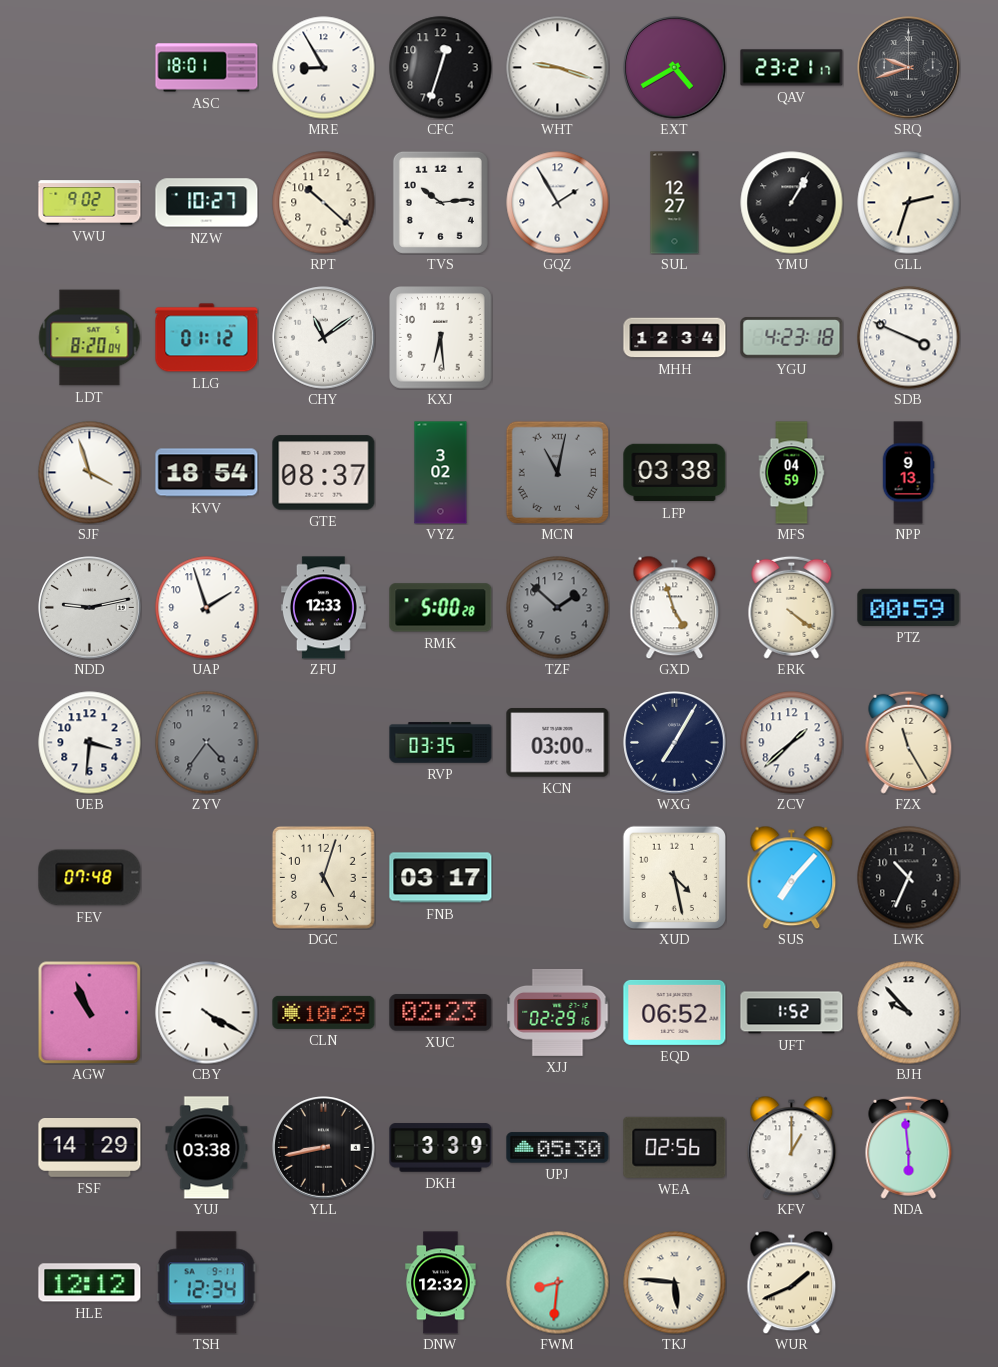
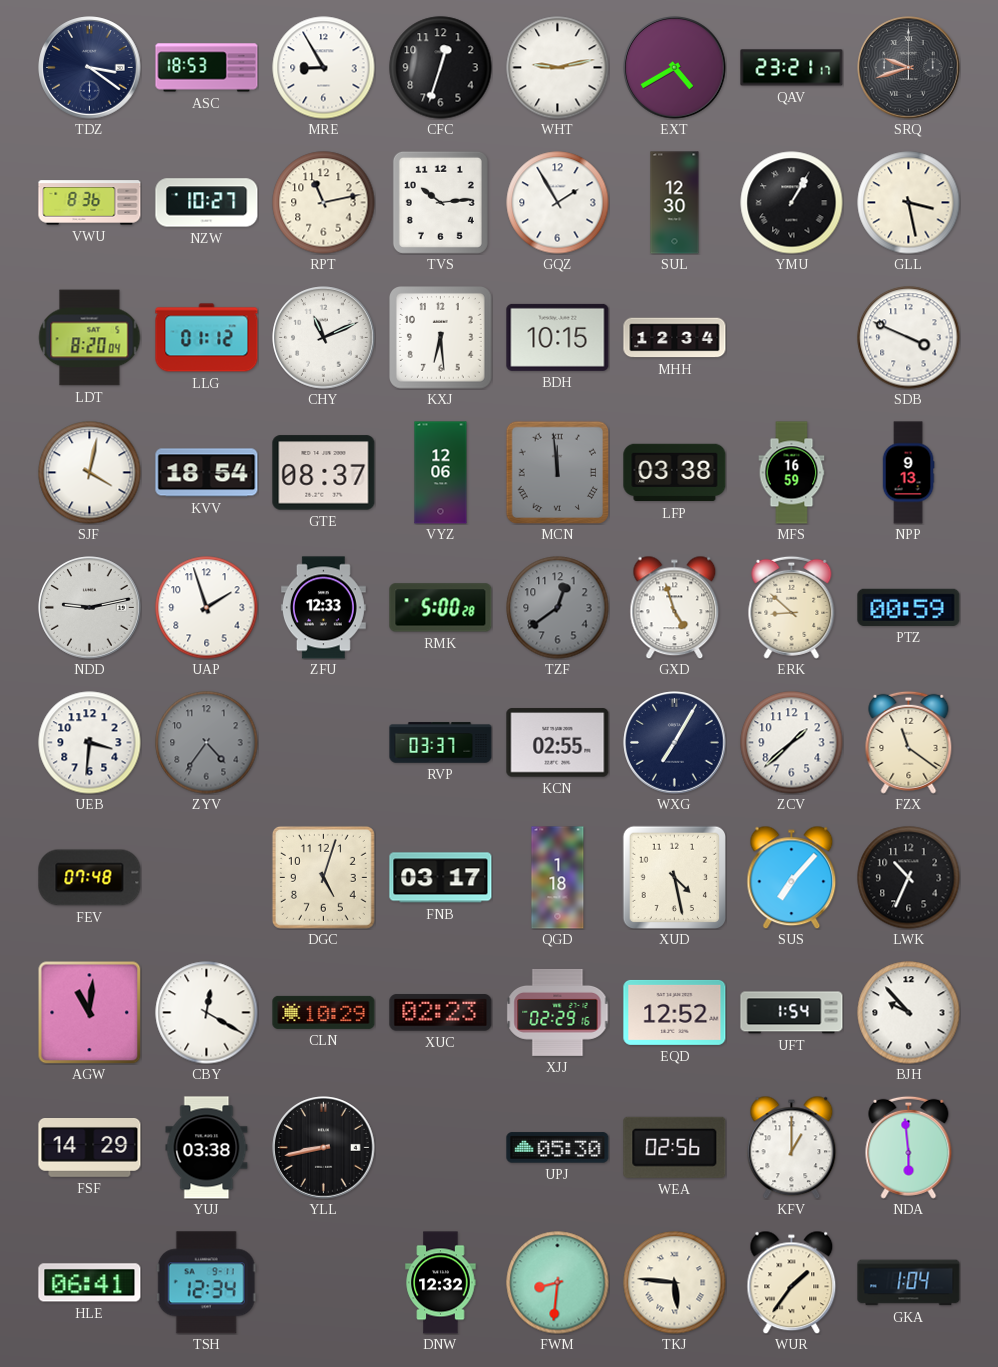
TDZ: none -> 3:21 (90, 68)
ASC: 18:01 -> 18:53 (207, 68)
WHT: 9:18 -> 9:13 (558, 68)
VWU: 9:02 -> 8:36 (90, 203)
RPT: 10:22 -> 11:13 (324, 203)
SUL: 12:27 -> 12:30 (675, 203)
GLL: 2:33 -> 3:28 (909, 203)
CHY: 11:09 -> 11:11 (324, 338)
BDH: none -> 10:15 (558, 337)
YGU: 4:23 -> none (792, 338)
SJF: 3:57 -> 4:02 (90, 473)
VYZ: 3:02 -> 12:06 (441, 473)
MCN: 11:02 -> 11:59 (557, 472)
MFS: 04:59 -> 16:59 (792, 473)
TZF: 1:52 -> 12:39 (558, 608)
ERK: 4:21 -> 8:52 (792, 607)
RVP: 03:35 -> 03:37 (441, 743)
KCN: 03:00 -> 02:55 (558, 743)
FZX: 11:25 -> 11:21 (909, 742)
QGD: none -> 1:18 (558, 878)
AGW: 10:56 -> 11:01 (89, 1012)
CBY: 4:20 -> 12:20 (207, 1013)
EQD: 06:52 -> 12:52 (675, 1012)
UFT: 1:52 -> 1:54 (792, 1013)
DKH: 3:39 -> none (441, 1148)
HLE: 12:12 -> 06:41 (90, 1283)
WUR: 1:41 -> 1:36 (792, 1282)
GKA: none -> 1:04 (909, 1283)
